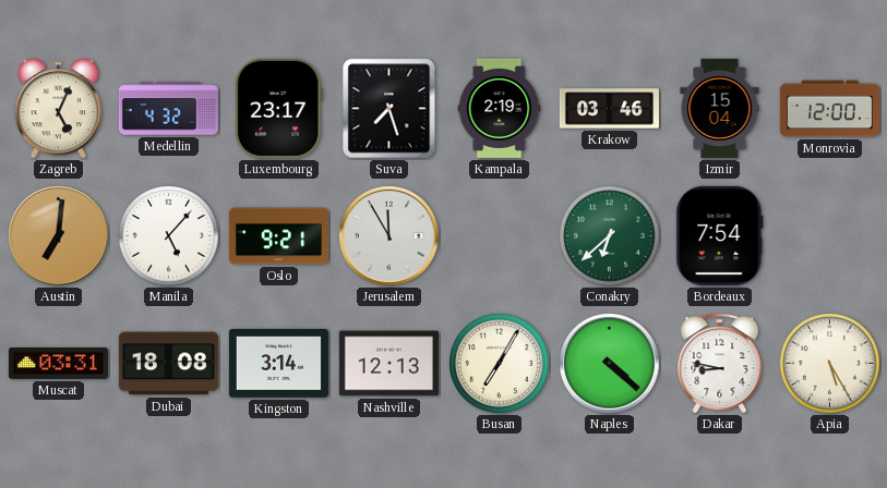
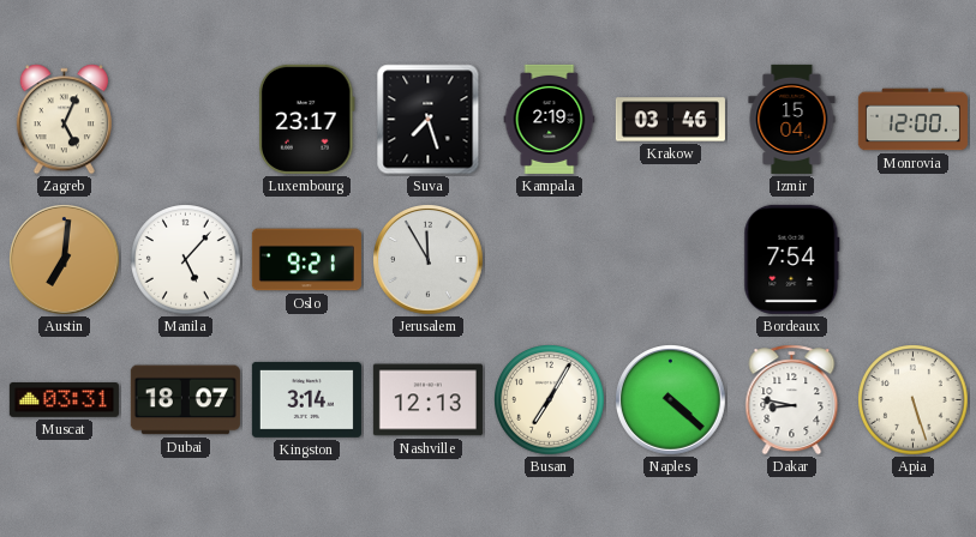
Medellin: 4:32 -> none (168, 109)
Conakry: 6:38 -> none (610, 236)
Dubai: 18:08 -> 18:07 (185, 400)
Apia: 5:25 -> 5:27 (914, 400)
